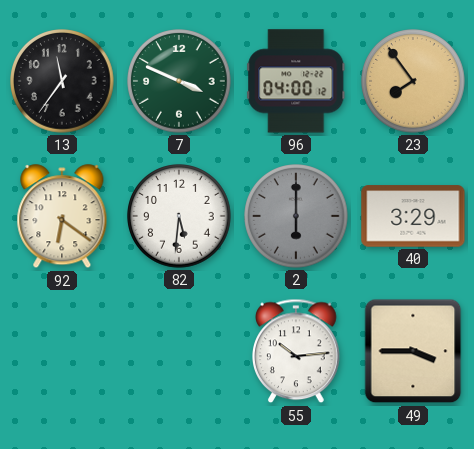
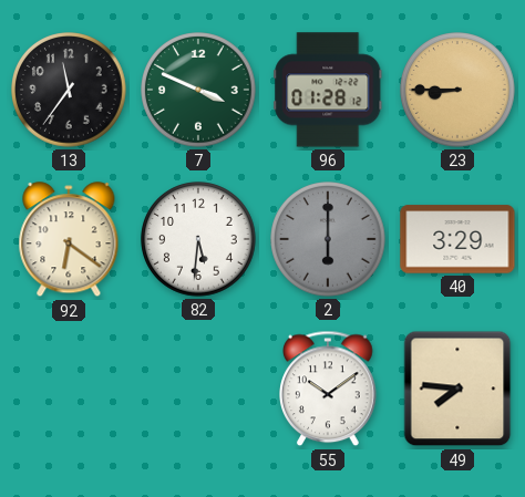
96: 04:00 -> 01:28 (328, 90)
23: 7:54 -> 8:45 (457, 90)
55: 10:14 -> 10:09 (328, 389)
49: 3:45 -> 7:46 (457, 389)
